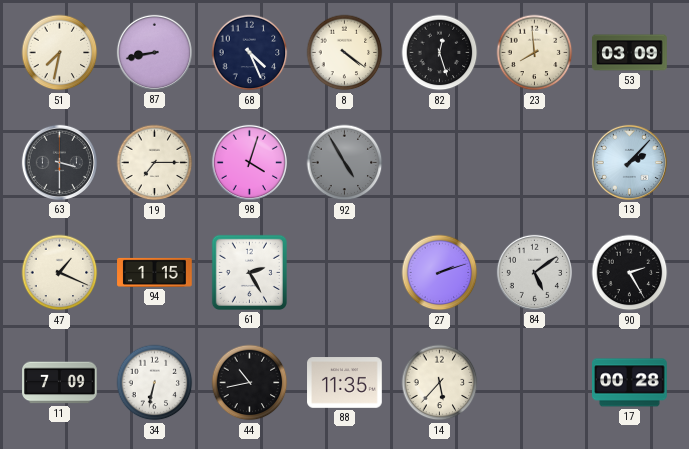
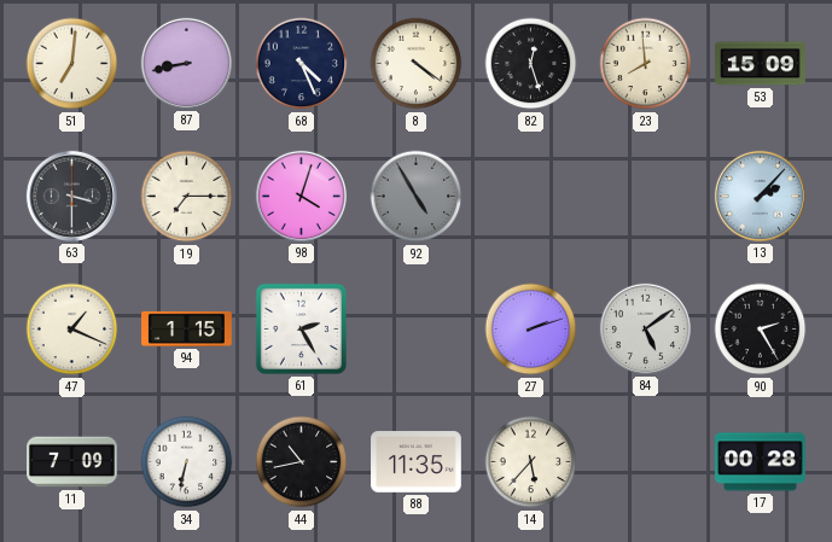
51: 7:32 -> 7:01 (72, 64)
53: 03:09 -> 15:09 (761, 64)
